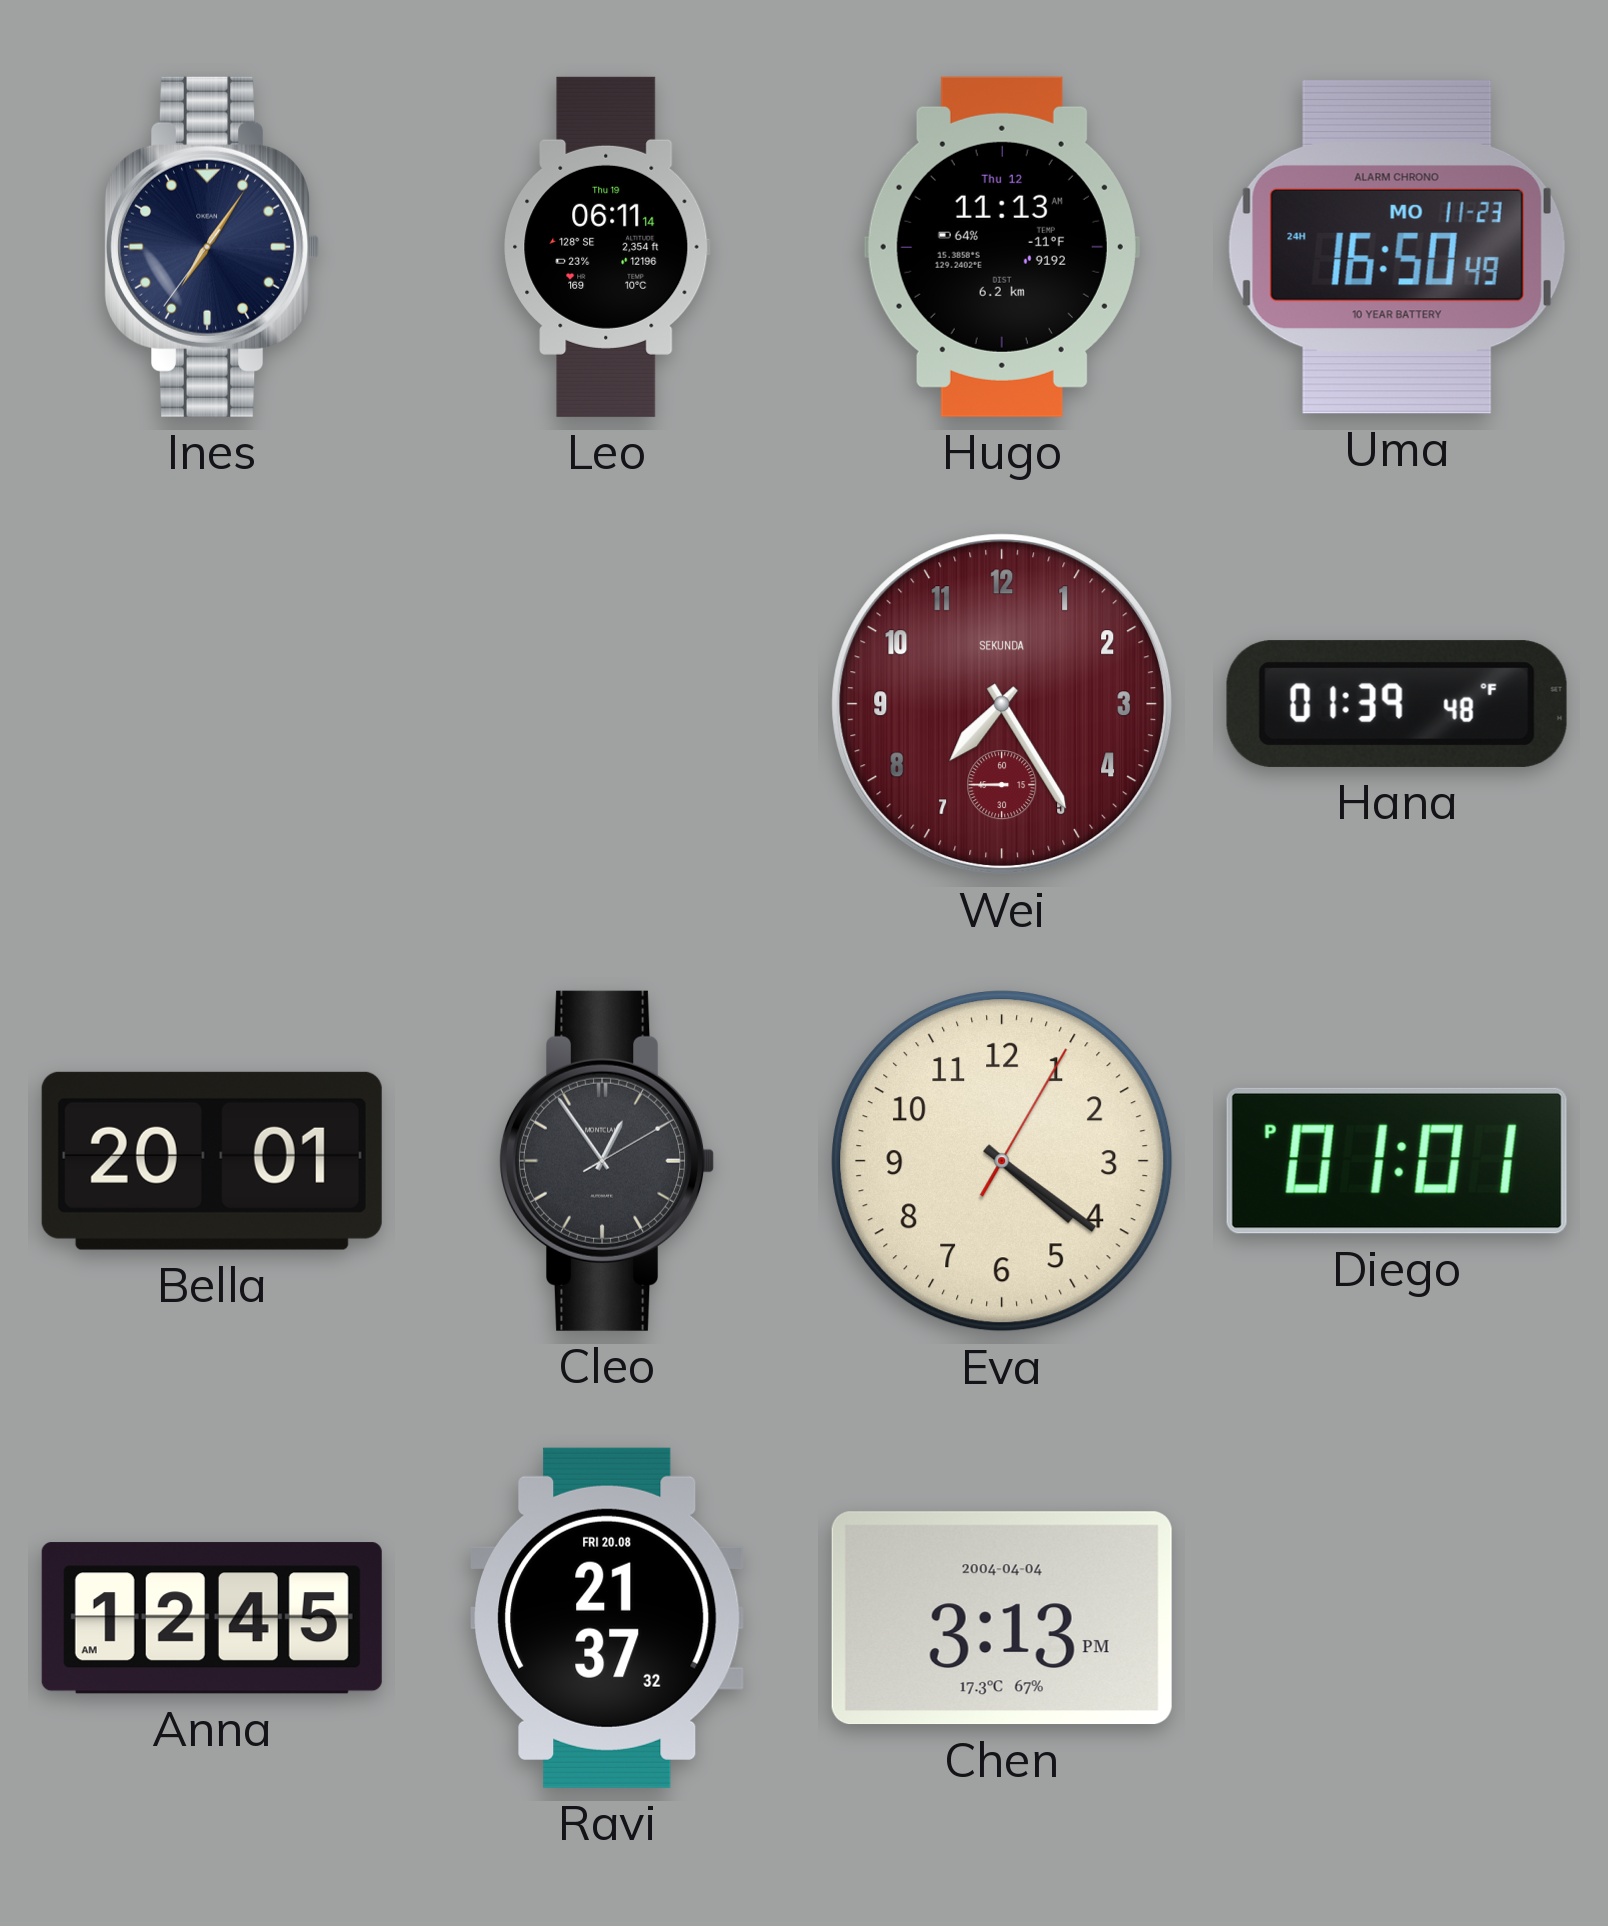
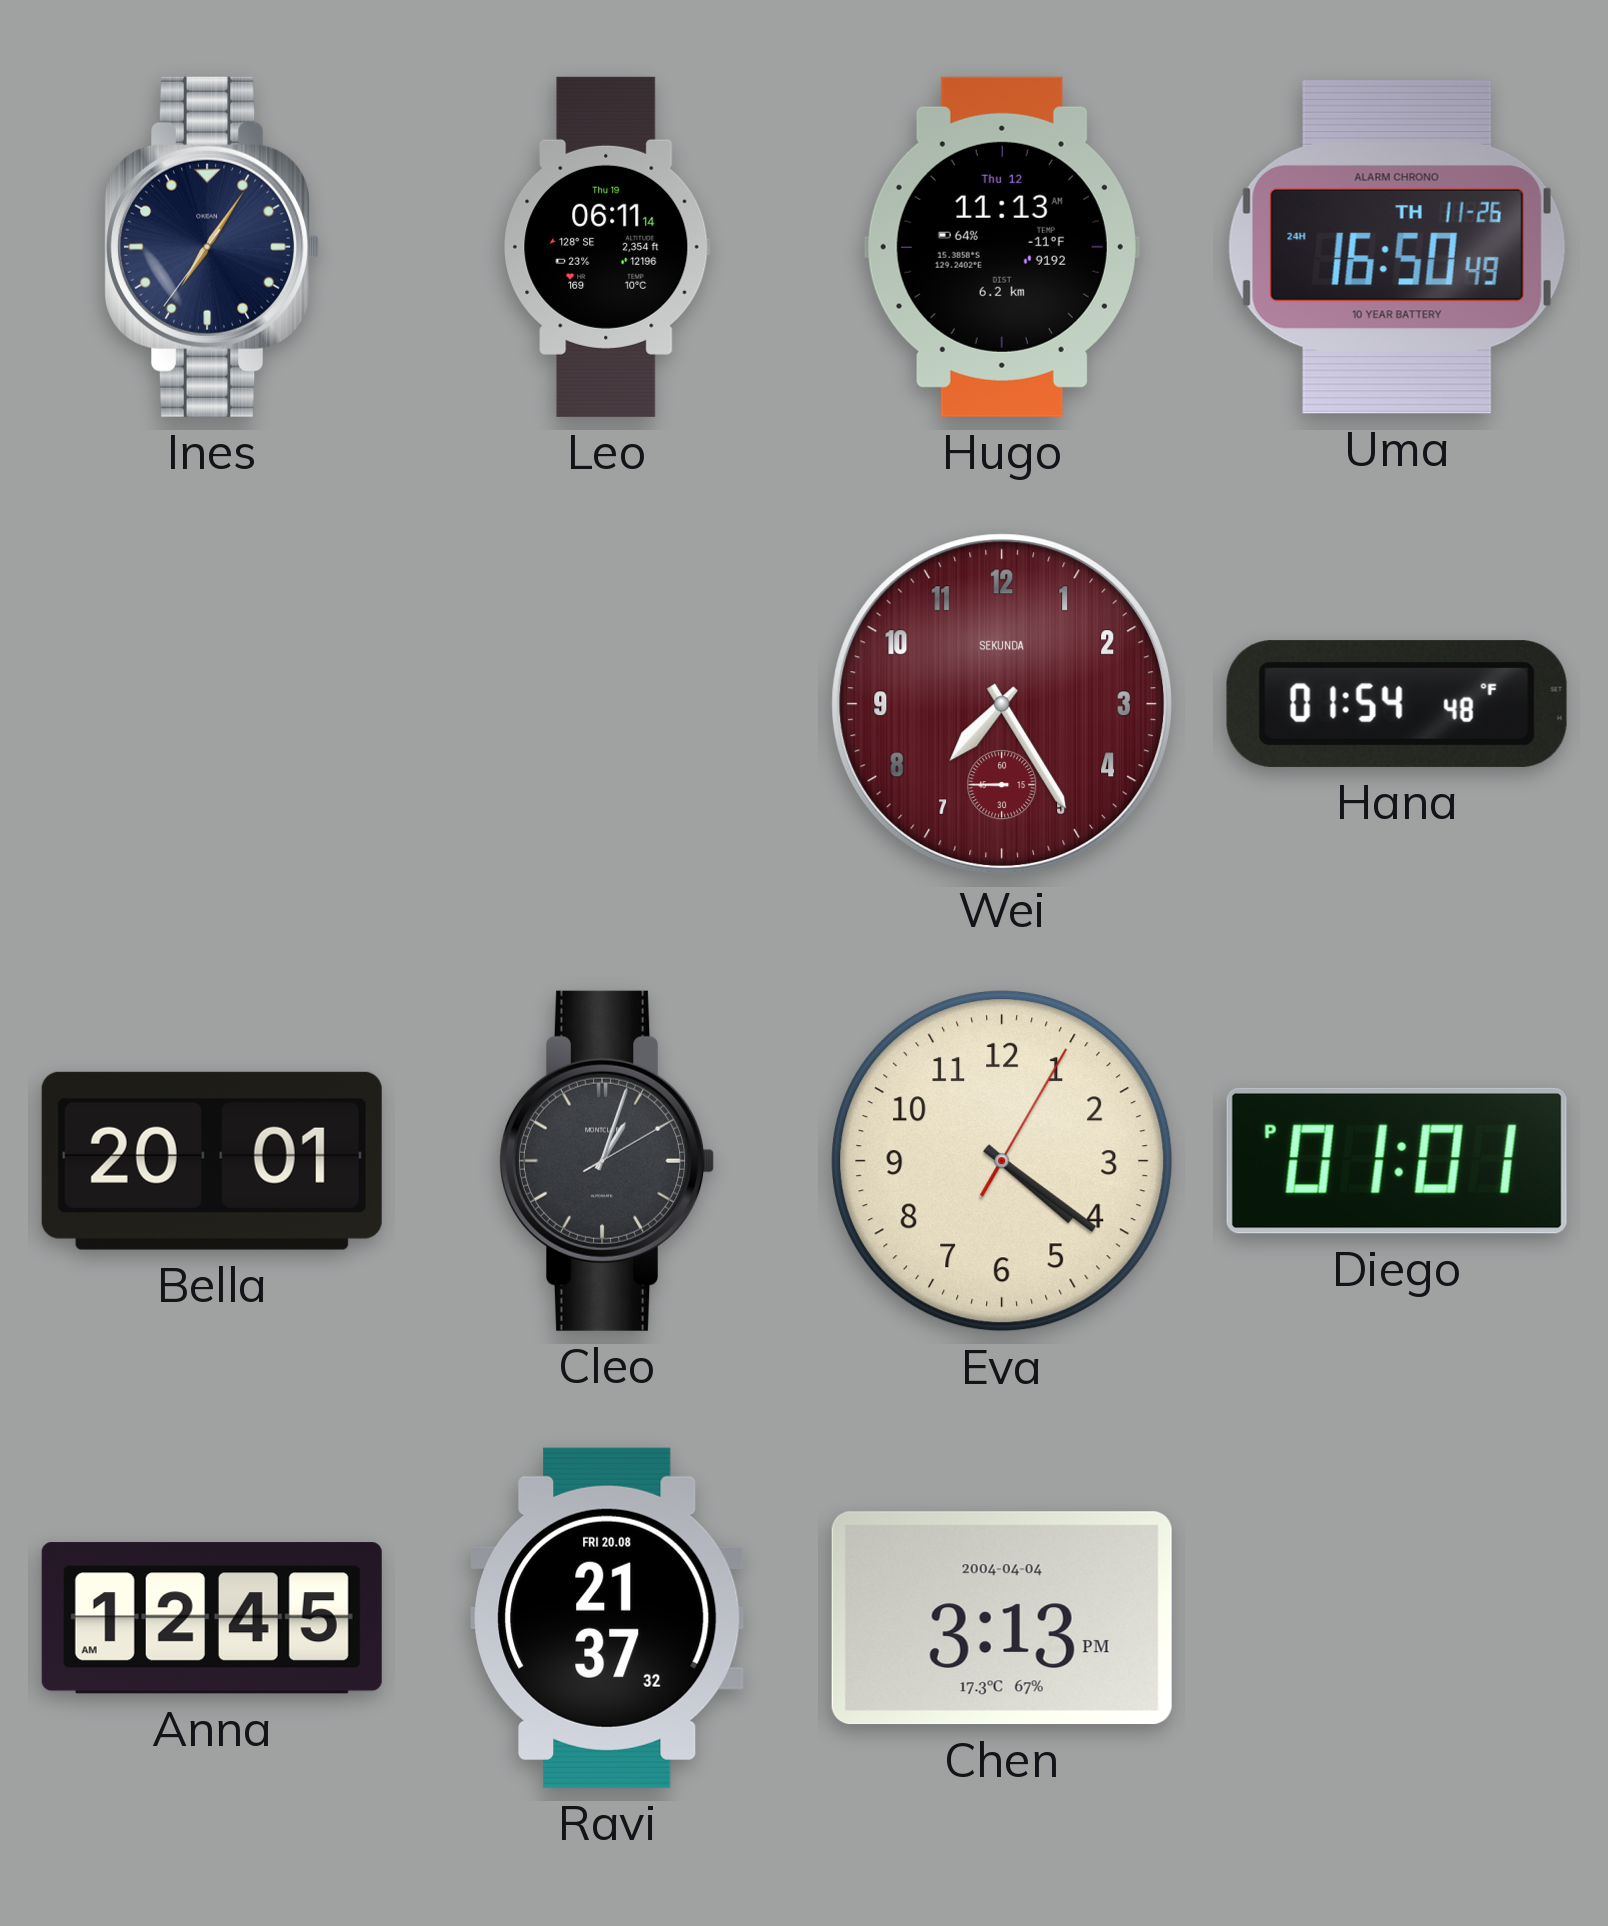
Uma date: MO 11-23 -> TH 11-26 (1397, 247)
Hana: 01:39 -> 01:54 (1397, 704)
Cleo: 12:54 -> 1:03 (608, 1161)
